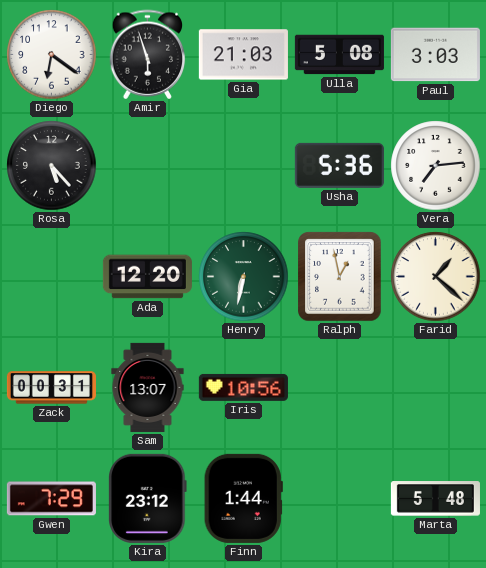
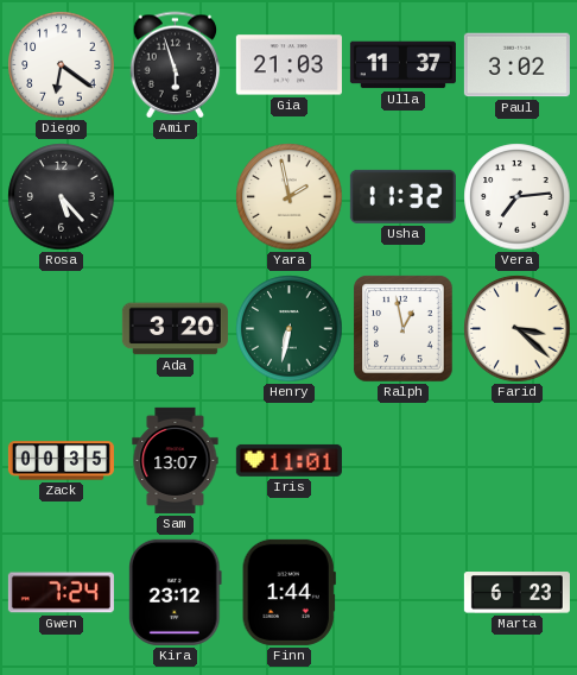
Ulla: 5:08 -> 11:37 (402, 65)
Paul: 3:03 -> 3:02 (516, 65)
Yara: none -> 1:58 (290, 197)
Usha: 5:36 -> 11:32 (402, 196)
Ada: 12:20 -> 3:20 (175, 329)
Farid: 1:22 -> 3:22 (518, 329)
Zack: 00:31 -> 00:35 (61, 461)
Iris: 10:56 -> 11:01 (288, 460)
Gwen: 7:29 -> 7:24 (61, 593)
Marta: 5:48 -> 6:23 (516, 593)
